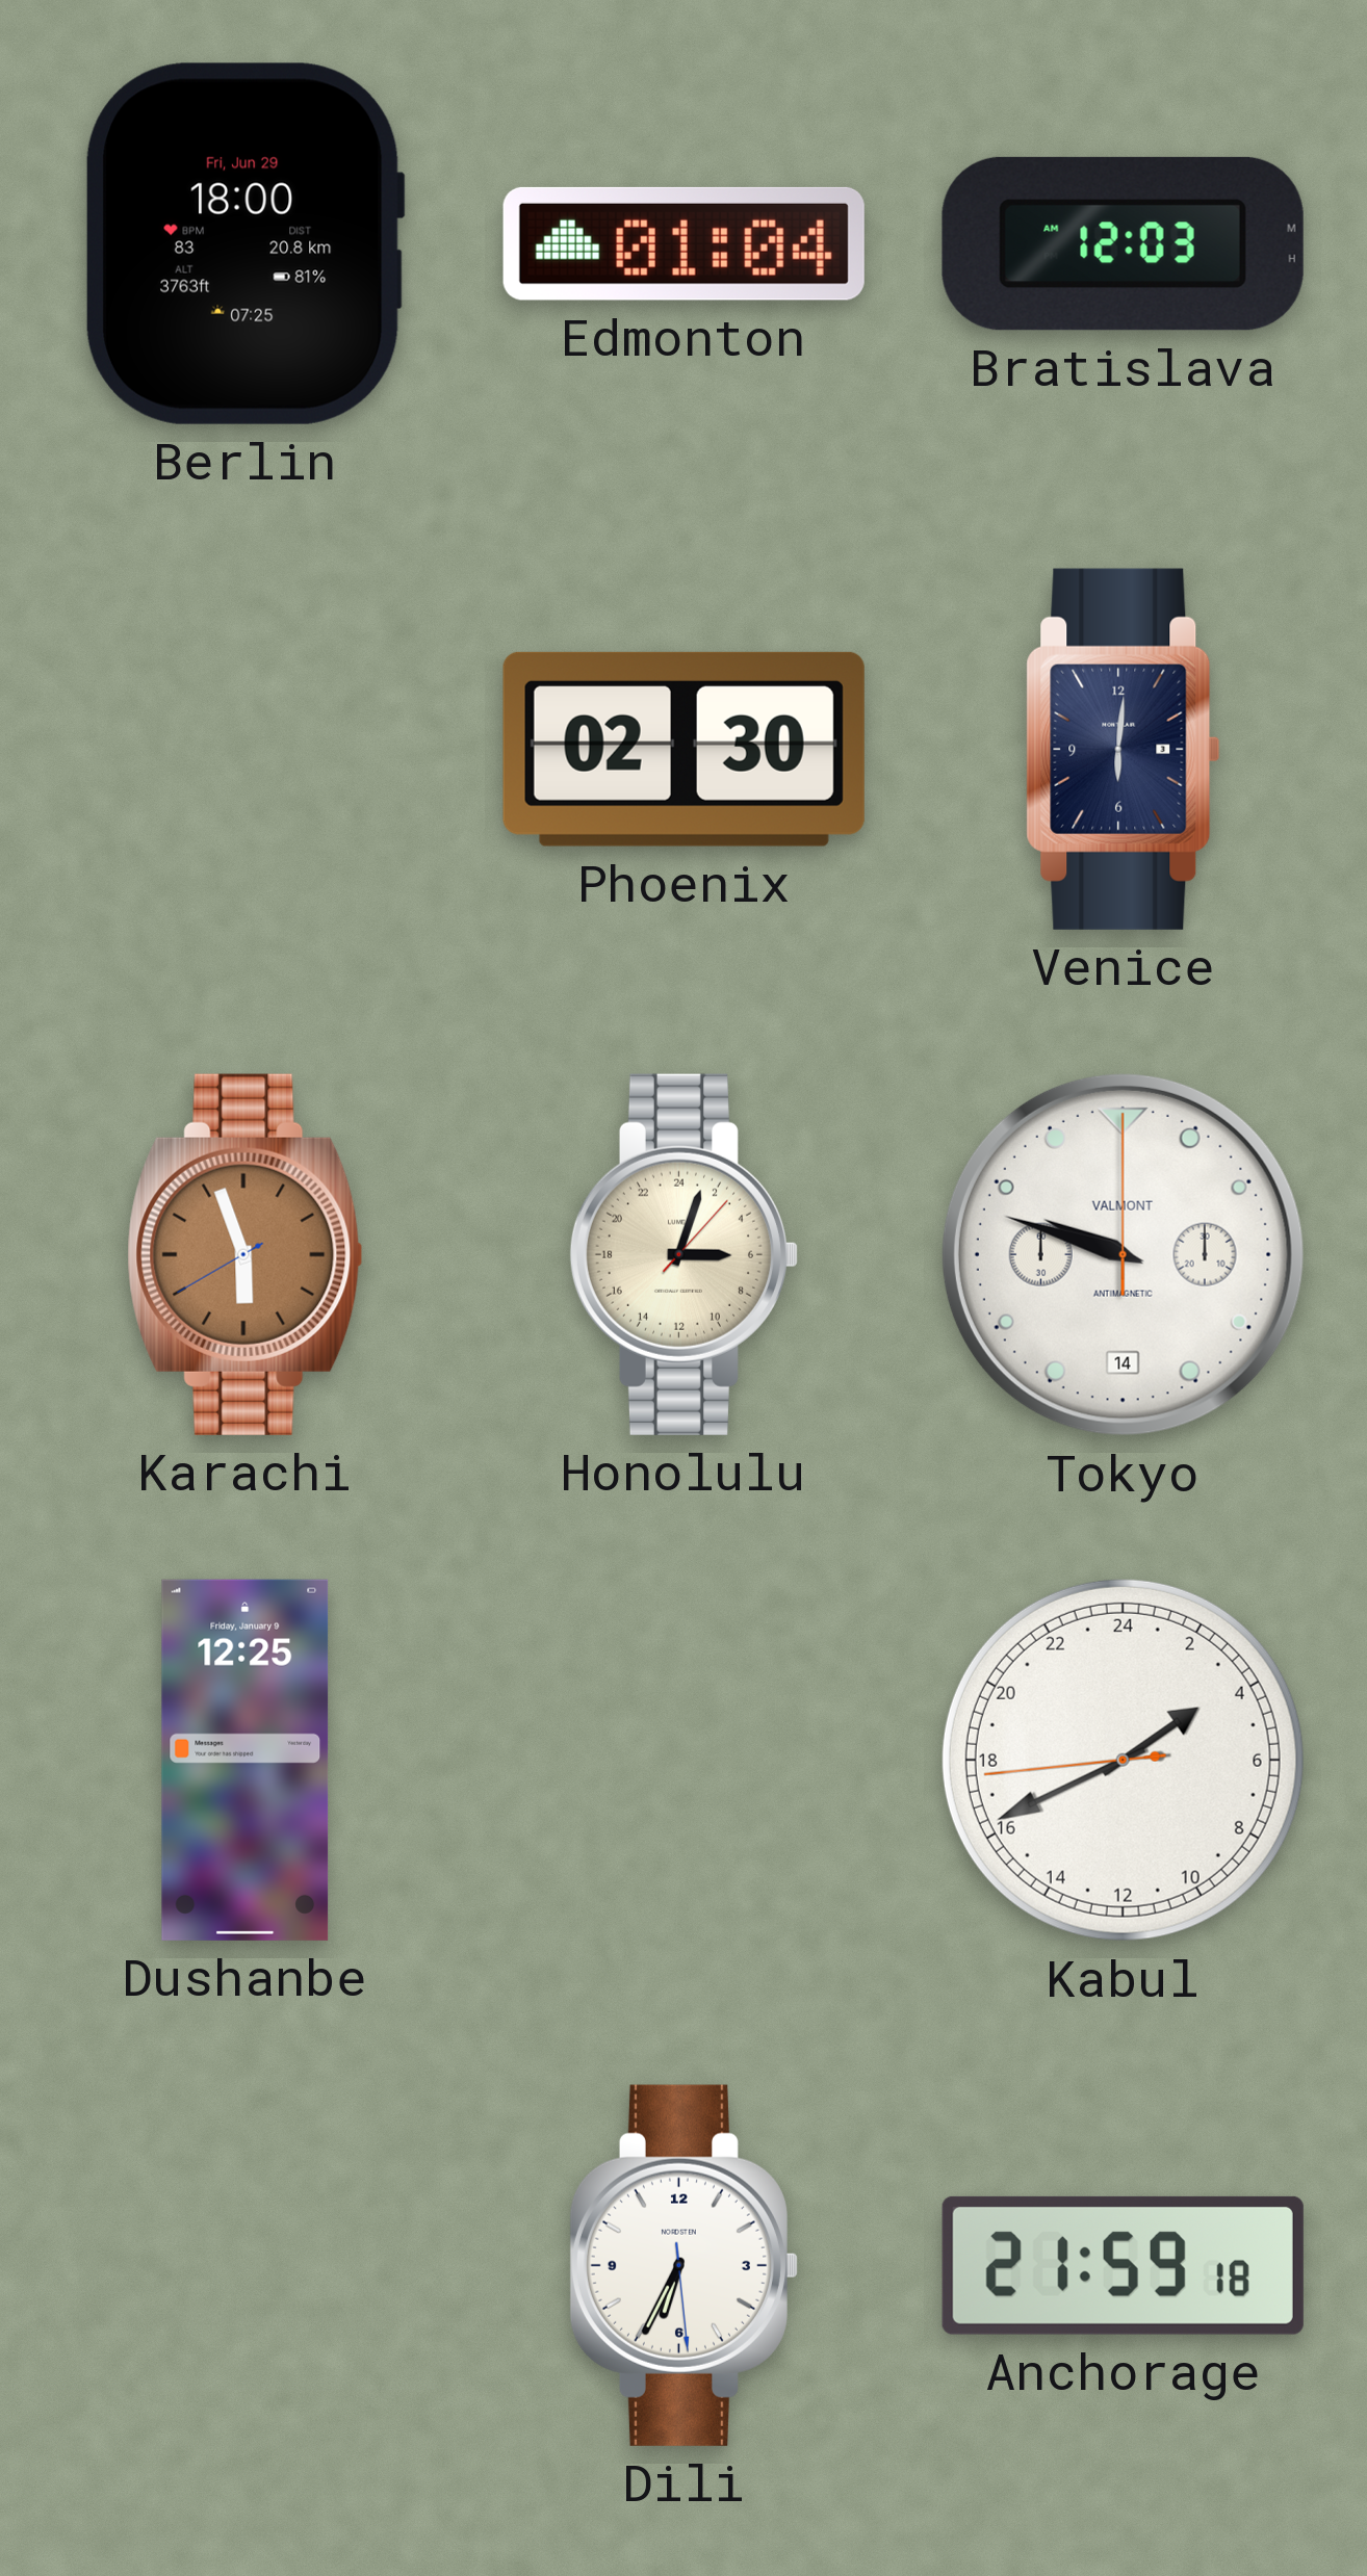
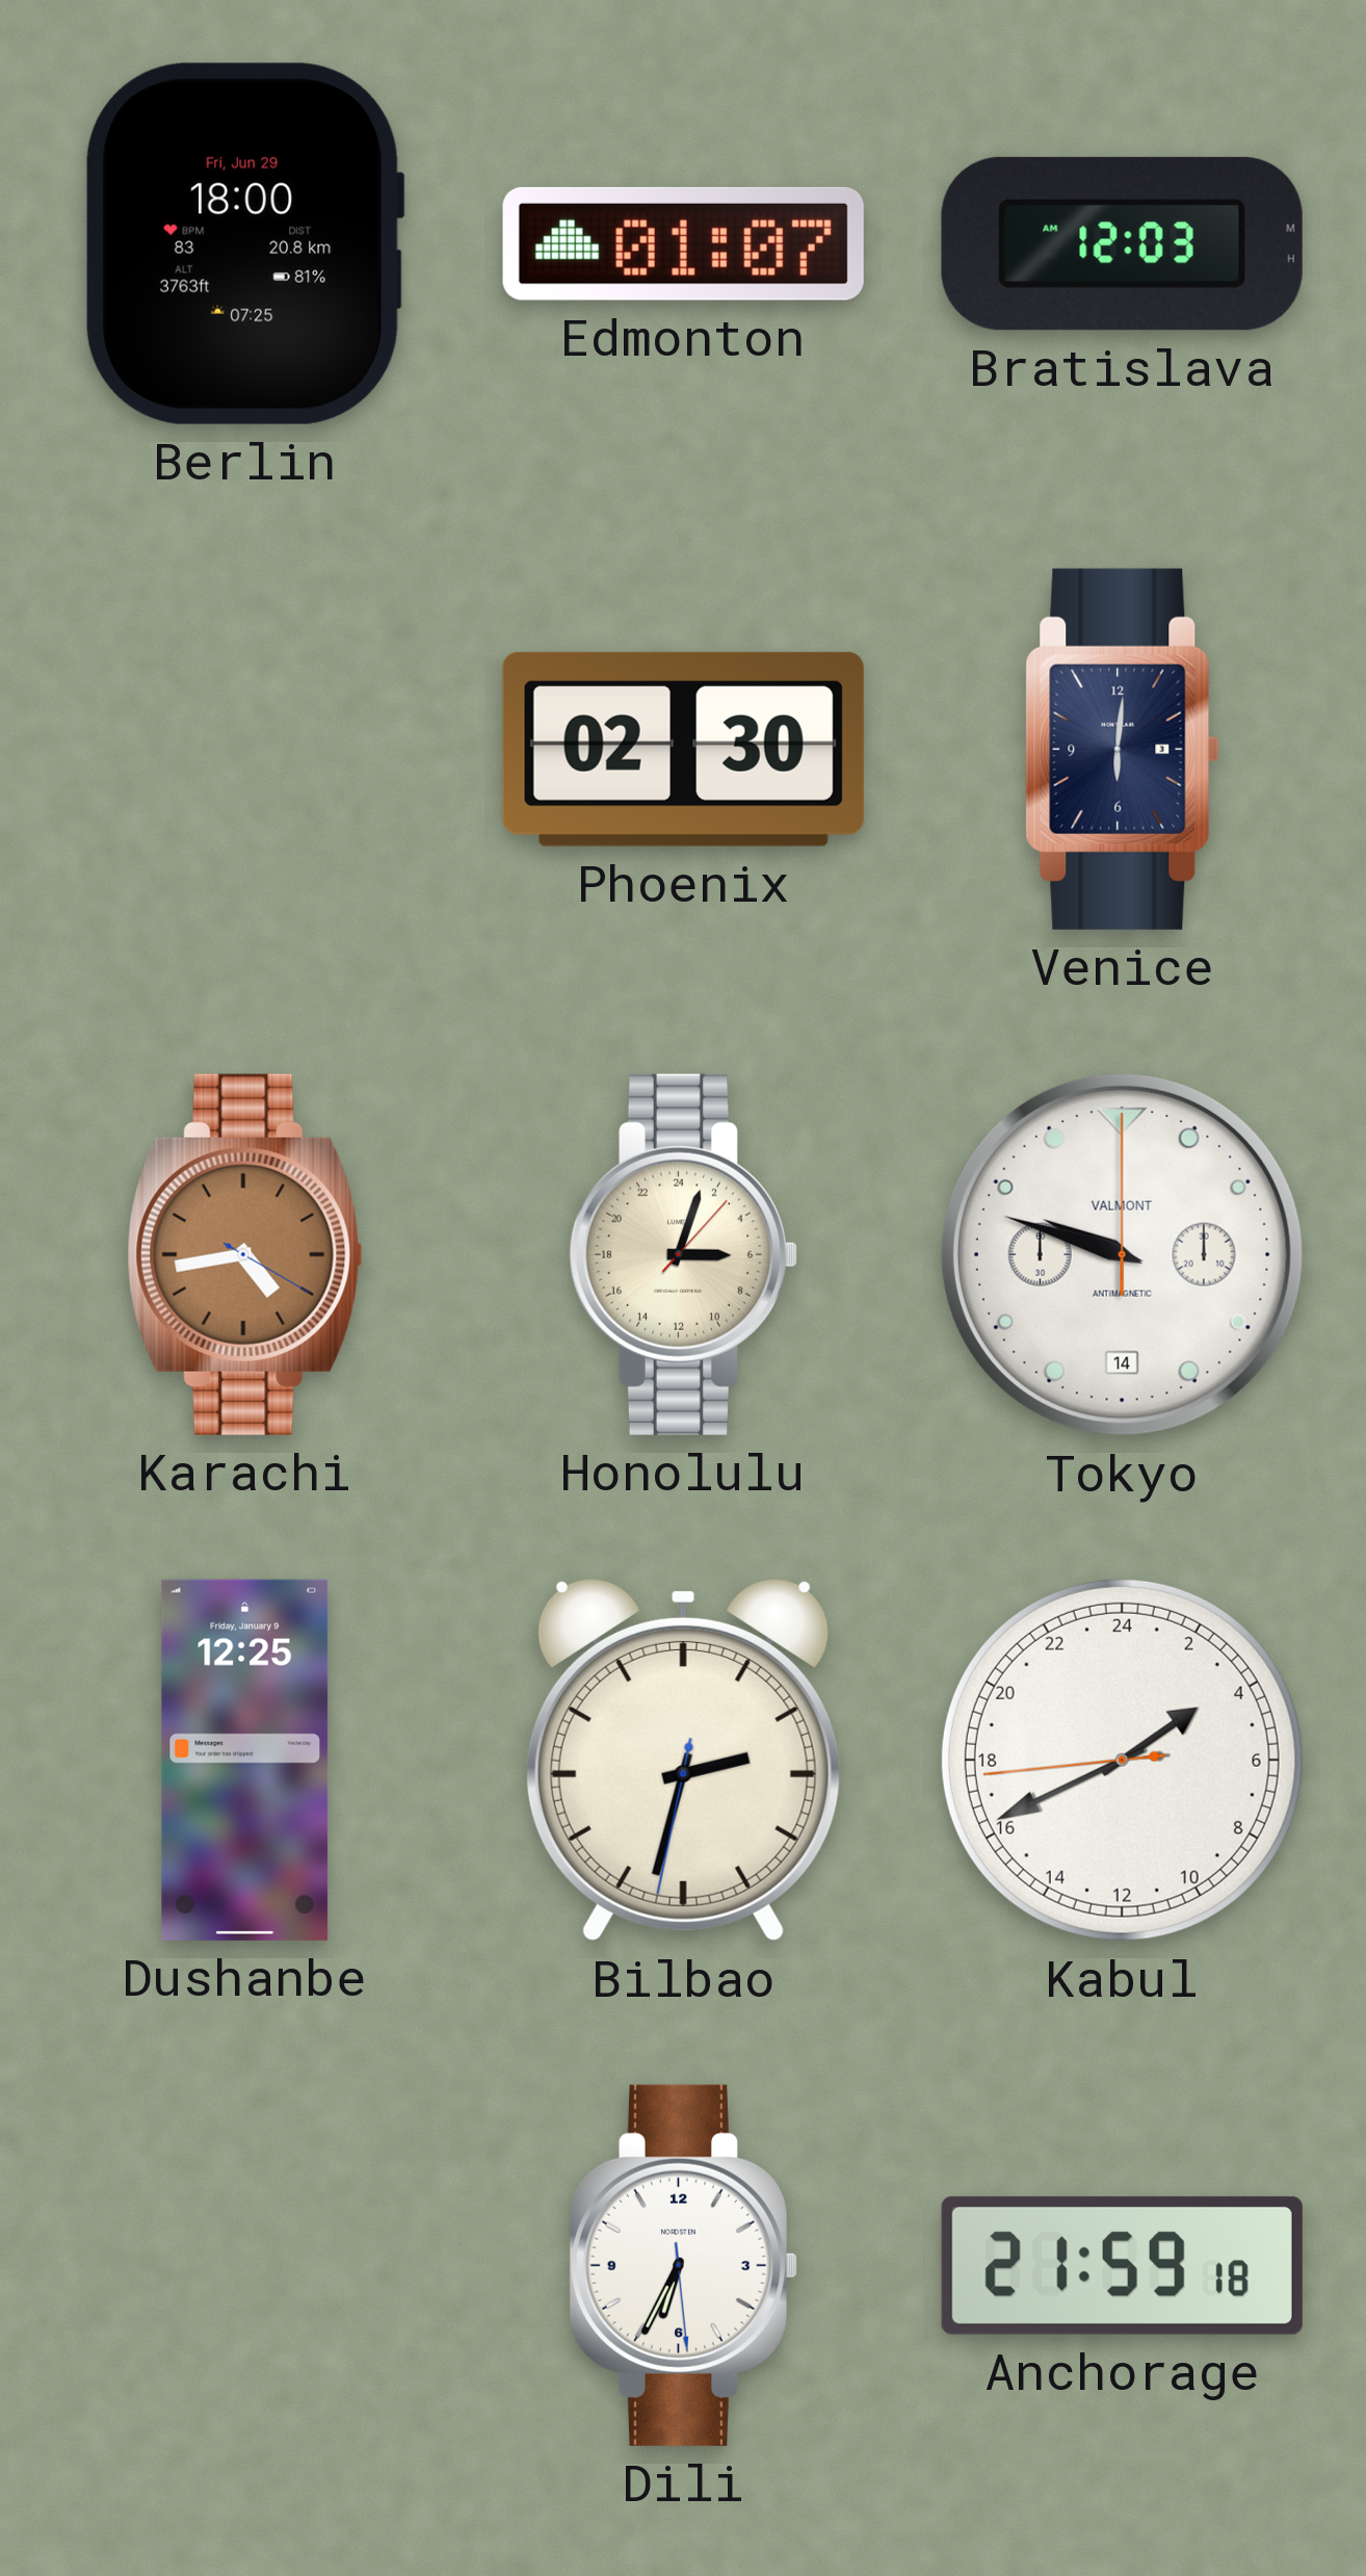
Edmonton: 01:04 -> 01:07 (683, 243)
Karachi: 5:56 -> 4:43 (245, 1254)
Bilbao: none -> 2:32 (683, 1760)
